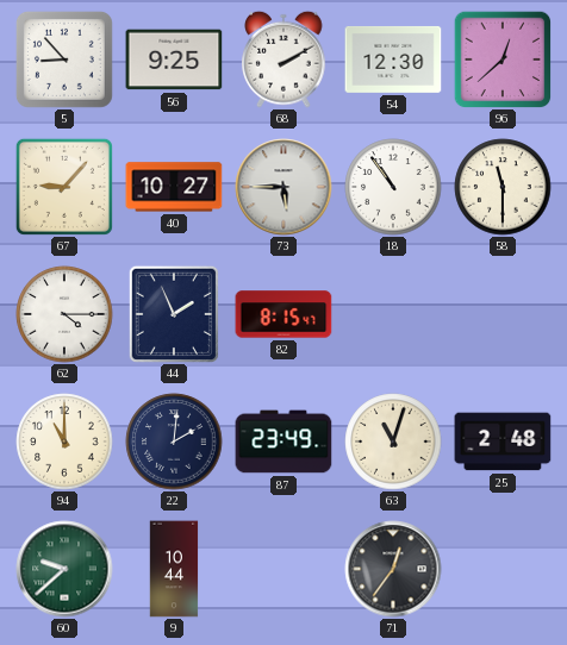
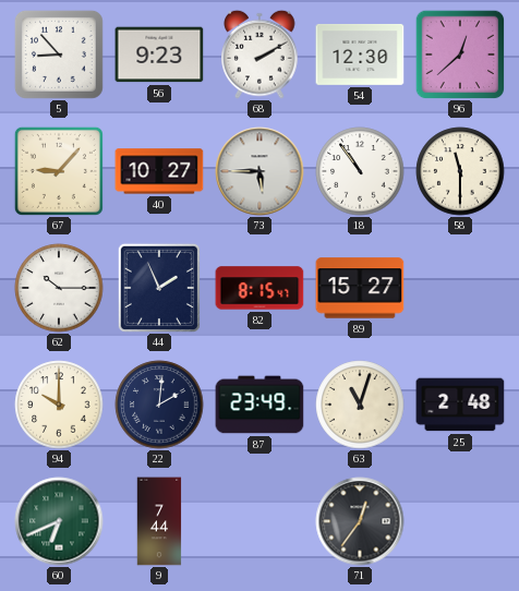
56: 9:25 -> 9:23 (159, 55)
62: 4:15 -> 10:15 (59, 288)
89: none -> 15:27 (360, 288)
94: 11:00 -> 10:00 (59, 405)
60: 9:38 -> 6:41 (59, 521)
9: 10:44 -> 7:44 (159, 521)
